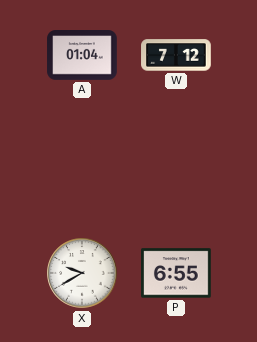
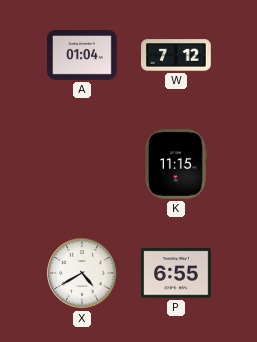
K: none -> 11:15 (175, 165)
X: 9:40 -> 4:40 (82, 273)
